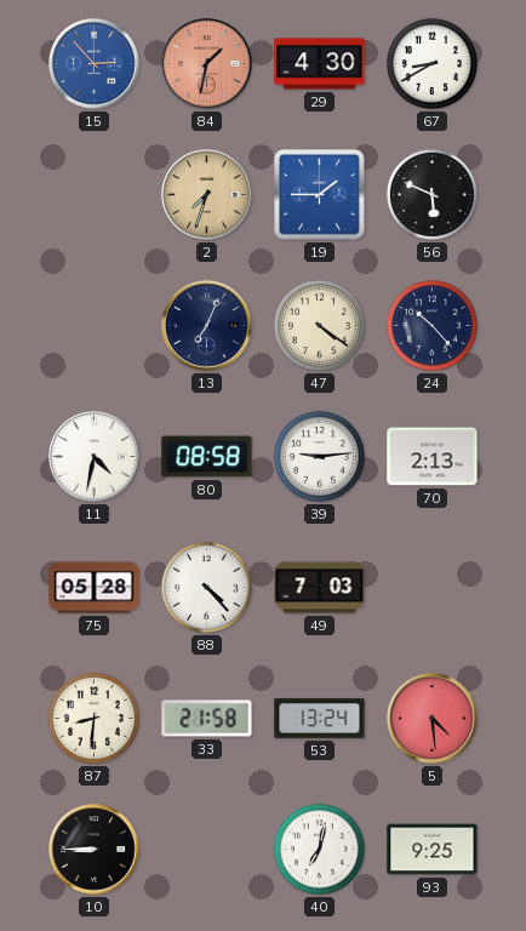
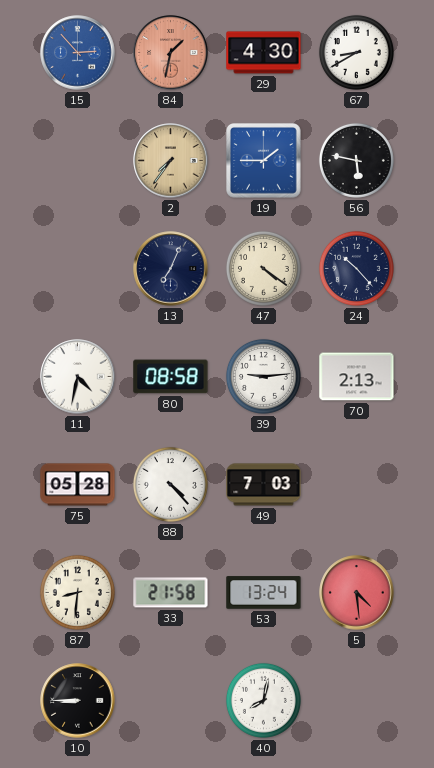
2: 7:33 -> 7:36 (171, 161)
56: 5:49 -> 5:47 (356, 160)
40: 7:02 -> 8:02 (263, 700)
93: 9:25 -> none (433, 850)
